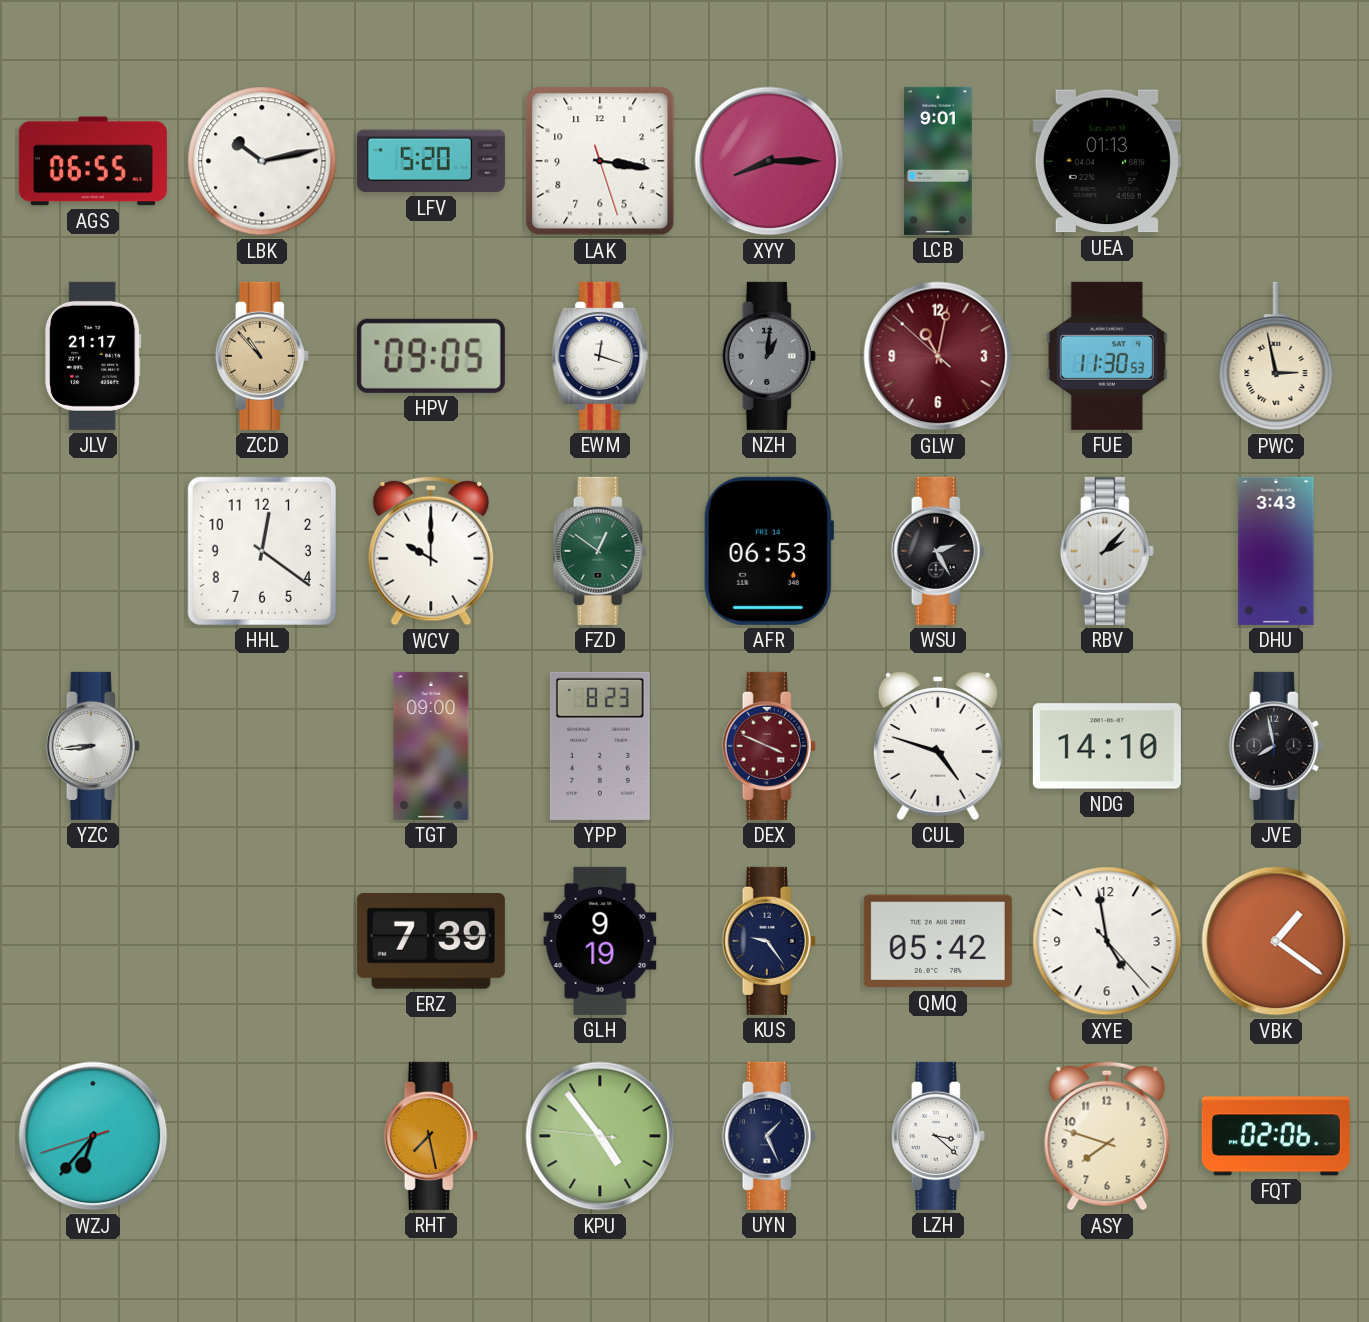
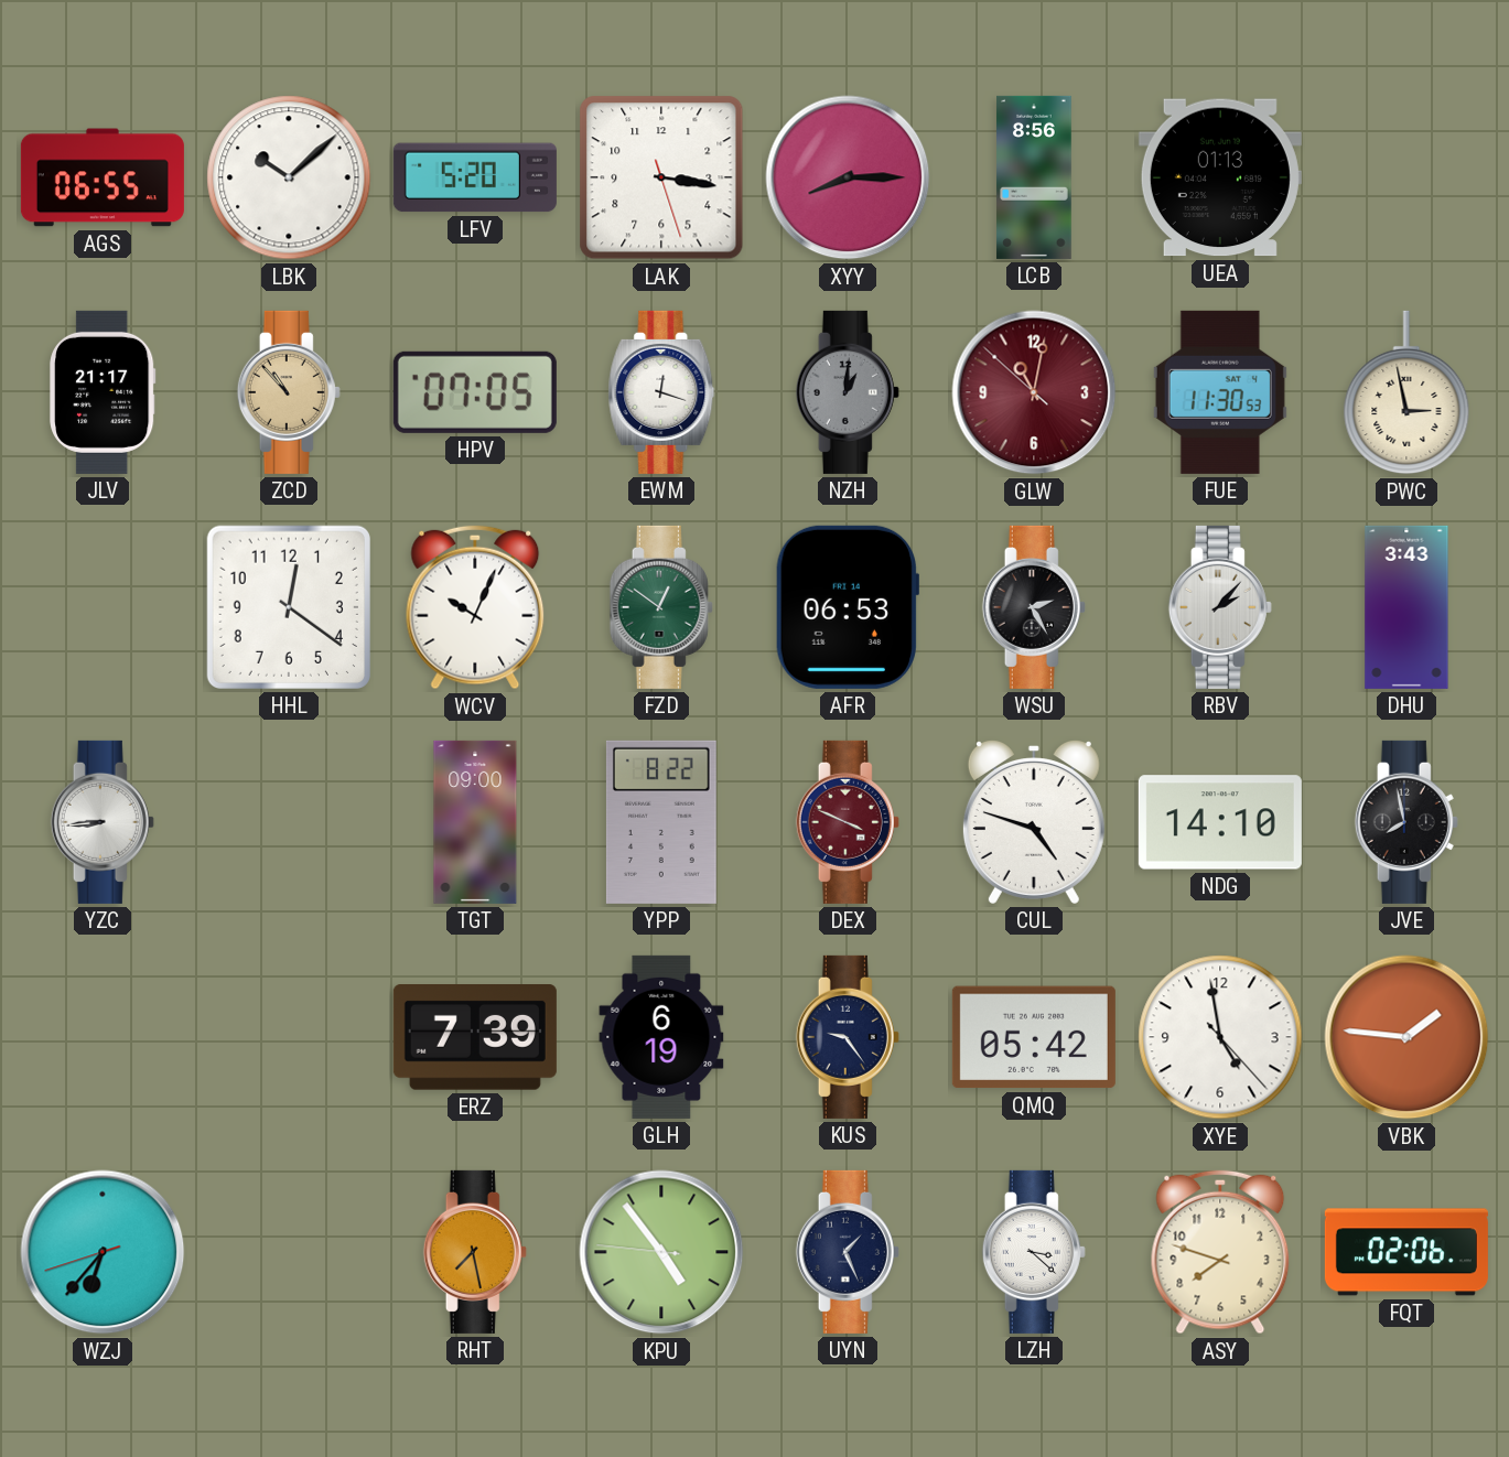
LBK: 10:13 -> 10:08 (289, 177)
LCB: 9:01 -> 8:56 (1034, 177)
HPV: 09:05 -> 07:05 (475, 392)
WCV: 10:00 -> 10:04 (475, 607)
YPP: 8:23 -> 8:22 (661, 822)
GLH: 9:19 -> 6:19 (661, 1037)
VBK: 1:21 -> 1:46 (1406, 1037)
